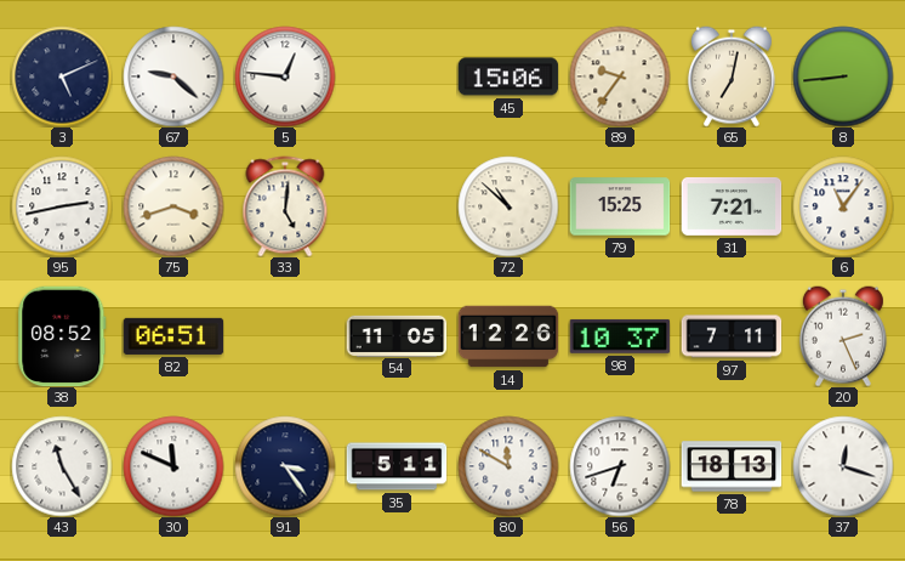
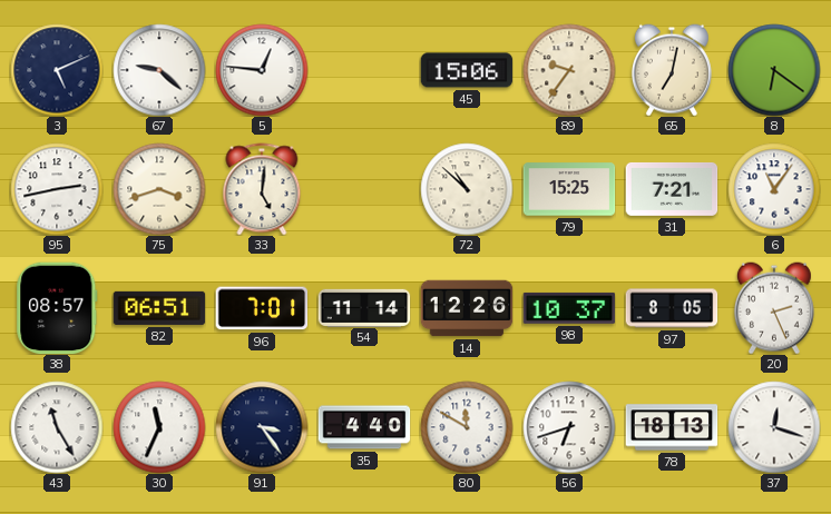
8: 8:44 -> 6:21 (774, 70)
38: 08:52 -> 08:57 (57, 308)
96: none -> 7:01 (262, 308)
54: 11:05 -> 11:14 (364, 307)
97: 7:11 -> 8:05 (672, 308)
30: 11:49 -> 11:34 (159, 427)
35: 5:11 -> 4:40 (364, 427)
